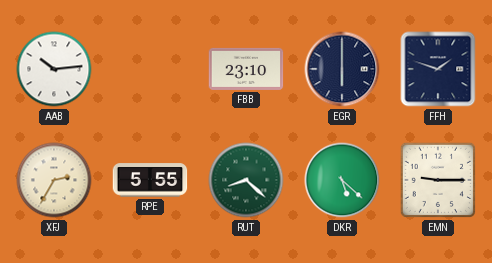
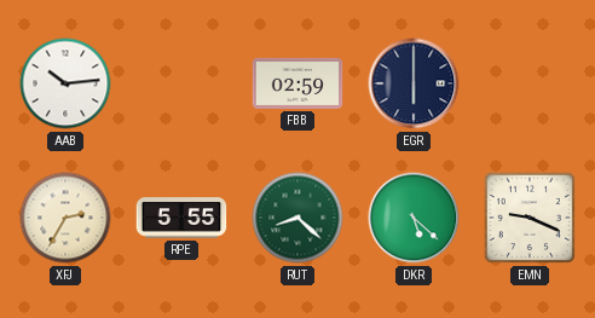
FBB: 23:10 -> 02:59 (297, 83)
FFH: 1:48 -> none (438, 69)
EMN: 9:15 -> 9:19 (530, 218)
